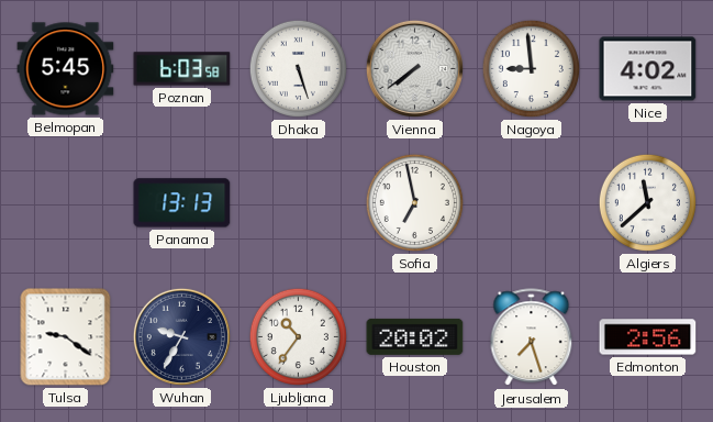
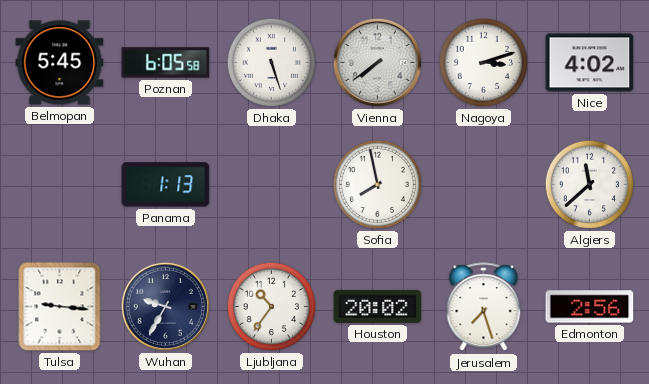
Poznan: 6:03 -> 6:05 (166, 63)
Nagoya: 8:59 -> 3:12 (483, 62)
Panama: 13:13 -> 1:13 (166, 185)
Sofia: 6:58 -> 7:58 (377, 184)
Tulsa: 9:21 -> 9:16 (60, 307)
